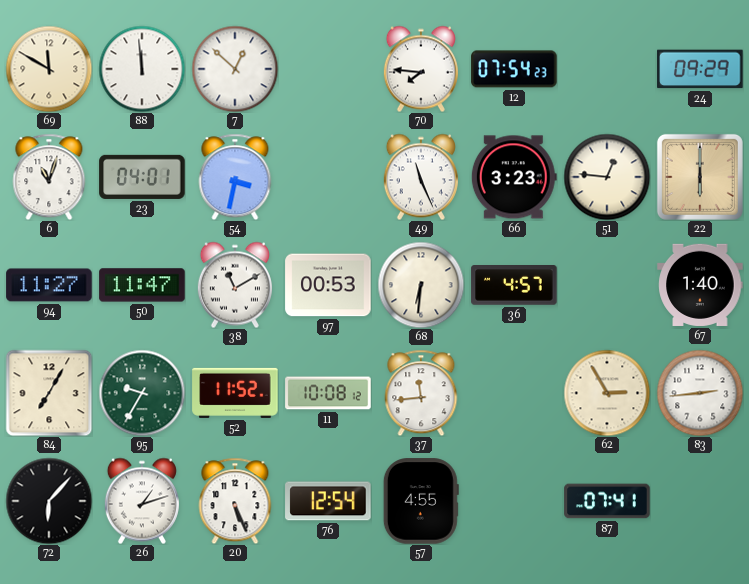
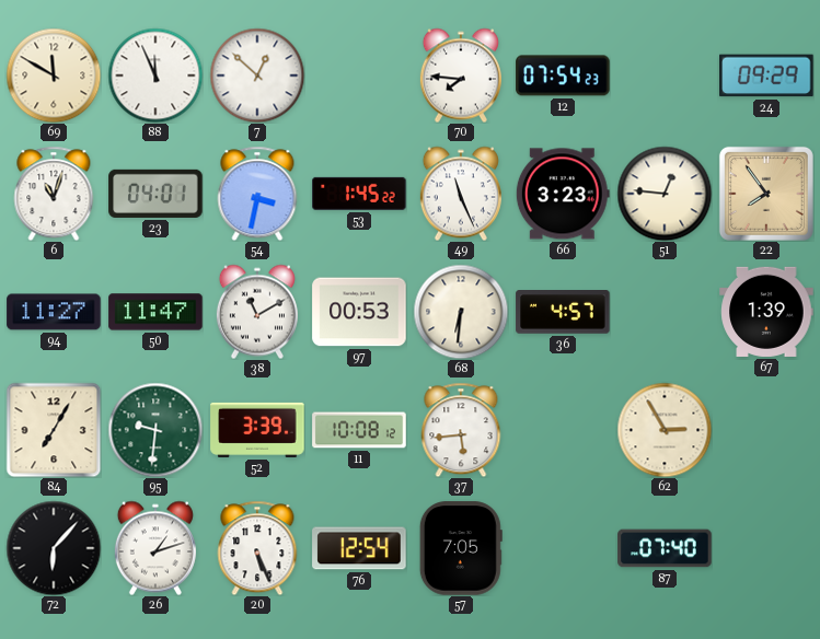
88: 11:59 -> 11:56 (155, 75)
53: none -> 1:45 (359, 194)
22: 6:00 -> 7:54 (766, 194)
67: 1:40 -> 1:39 (766, 312)
95: 9:35 -> 9:31 (155, 430)
52: 11:52 -> 3:39 (257, 430)
37: 11:44 -> 5:44 (461, 430)
83: 2:44 -> none (700, 393)
57: 4:55 -> 7:05 (461, 548)
87: 07:41 -> 07:40 (665, 548)
